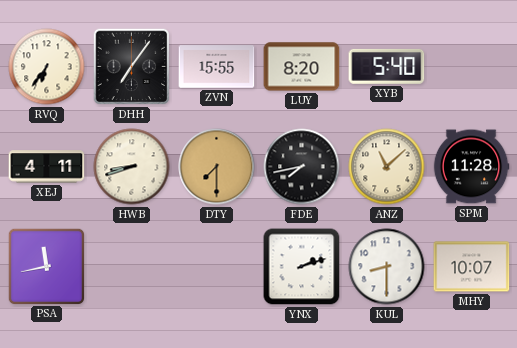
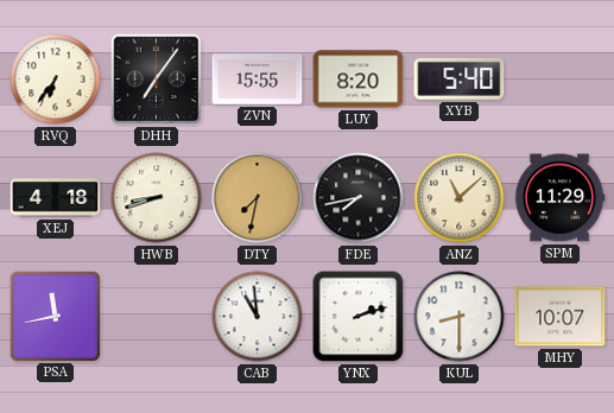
XEJ: 4:11 -> 4:18 (56, 198)
DTY: 7:30 -> 7:32 (258, 198)
SPM: 11:28 -> 11:29 (559, 198)
CAB: none -> 10:59 (258, 317)
